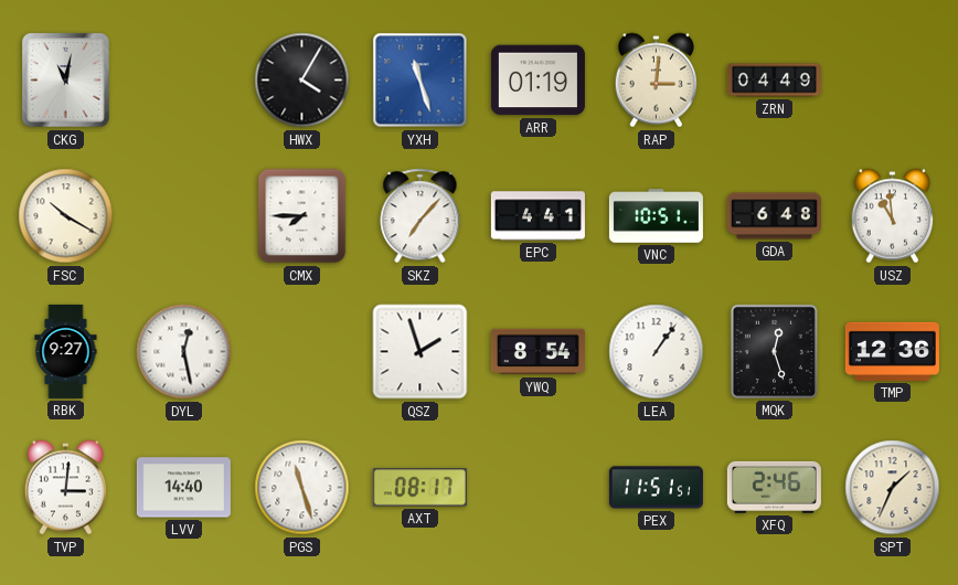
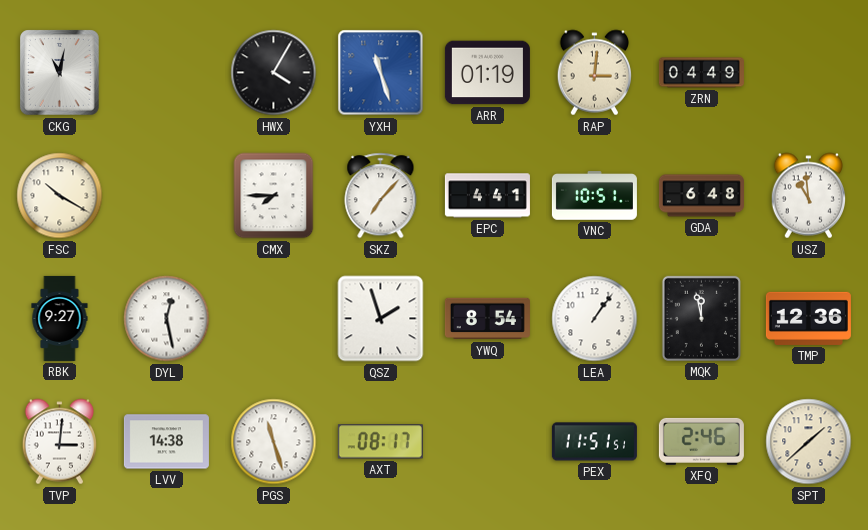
MQK: 12:27 -> 11:58 (701, 318)
LVV: 14:40 -> 14:38 (166, 442)
SPT: 1:34 -> 1:38 (809, 442)
